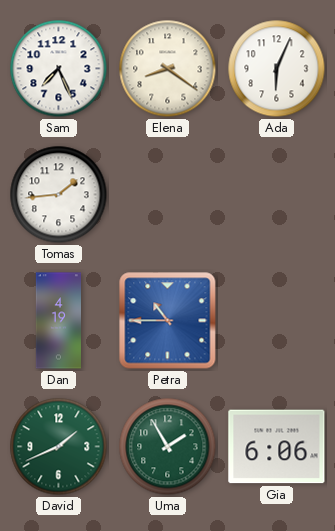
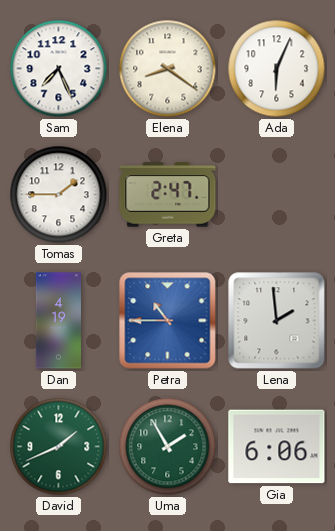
Tomas: 1:44 -> 1:45 (59, 195)
Greta: none -> 2:47 (168, 195)
Lena: none -> 1:59 (277, 321)
